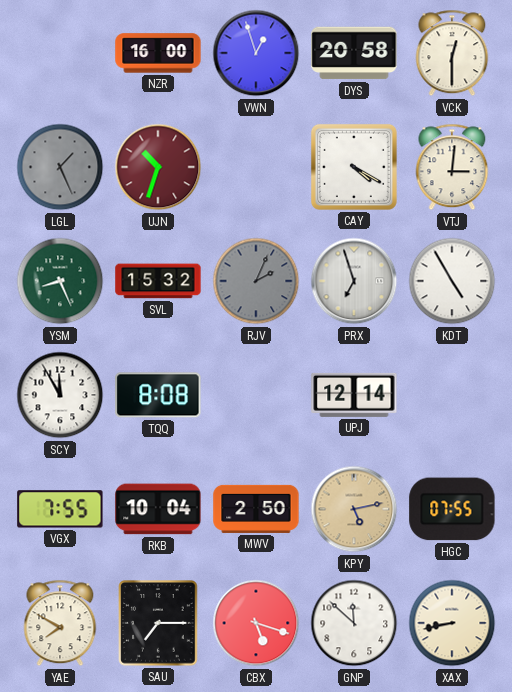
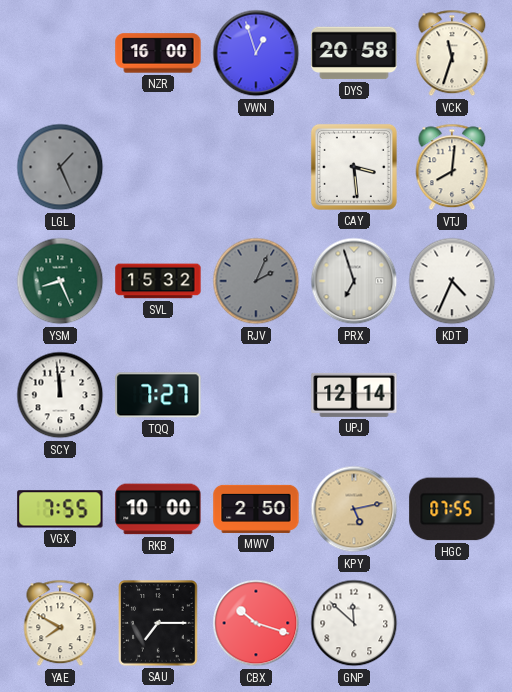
VCK: 12:30 -> 11:33 (452, 53)
UJN: 10:33 -> none (158, 167)
CAY: 4:20 -> 3:29 (354, 167)
VTJ: 3:01 -> 8:01 (452, 167)
KDT: 4:55 -> 4:34 (452, 281)
SCY: 11:55 -> 11:59 (60, 395)
TQQ: 8:08 -> 7:27 (158, 395)
RKB: 10:04 -> 10:00 (158, 509)
CBX: 5:18 -> 10:18 (256, 623)
XAX: 8:43 -> none (452, 623)
